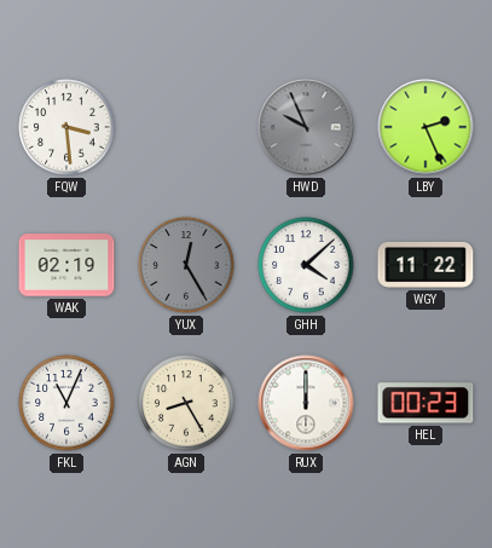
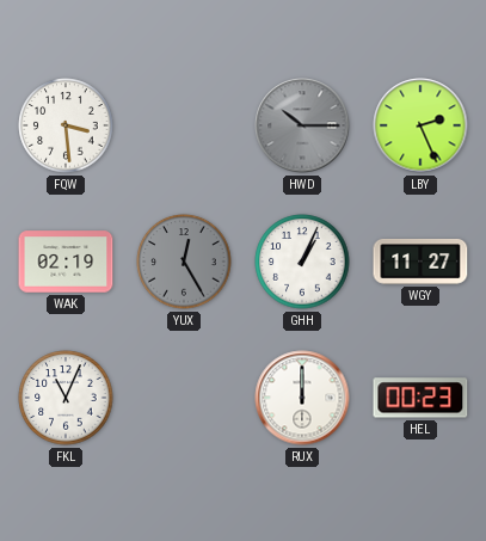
HWD: 9:56 -> 10:15 (302, 125)
GHH: 4:08 -> 1:04 (302, 262)
WGY: 11:22 -> 11:27 (420, 262)
AGN: 8:25 -> none (186, 403)
